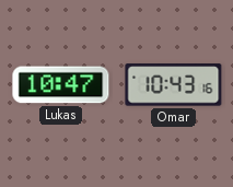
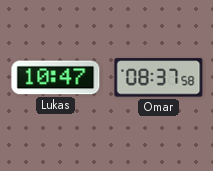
Omar: 10:43 -> 08:37 (159, 78)
